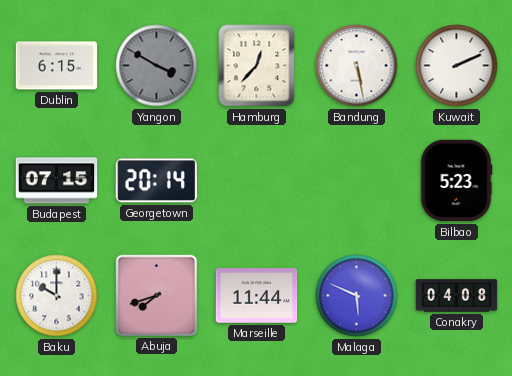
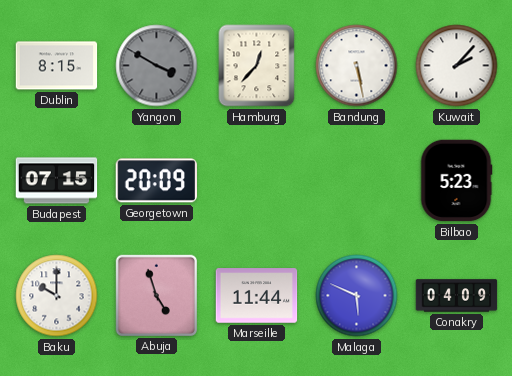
Dublin: 6:15 -> 8:15 (57, 66)
Kuwait: 2:11 -> 2:07 (457, 66)
Georgetown: 20:14 -> 20:09 (156, 181)
Abuja: 7:42 -> 4:57 (156, 295)
Conakry: 04:08 -> 04:09 (457, 296)
